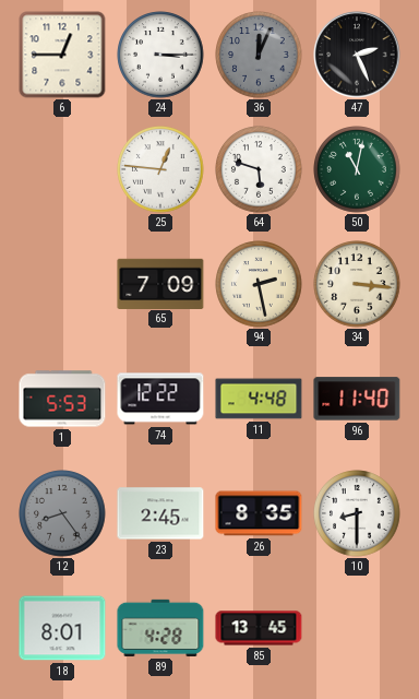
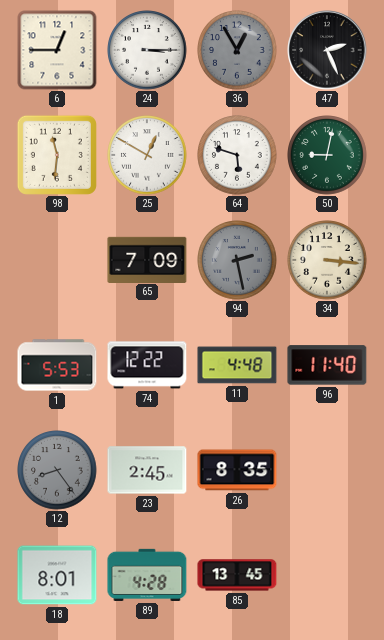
36: 12:04 -> 12:55 (237, 50)
98: none -> 11:31 (57, 155)
25: 12:46 -> 12:50 (147, 155)
50: 11:02 -> 9:02 (327, 155)
94 dial: cream -> grey (237, 260)
10: 8:30 -> none (357, 513)
